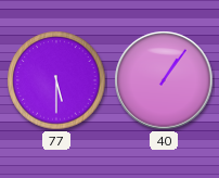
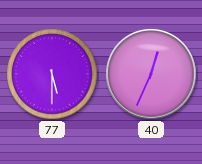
40: 1:06 -> 12:34 (151, 74)
